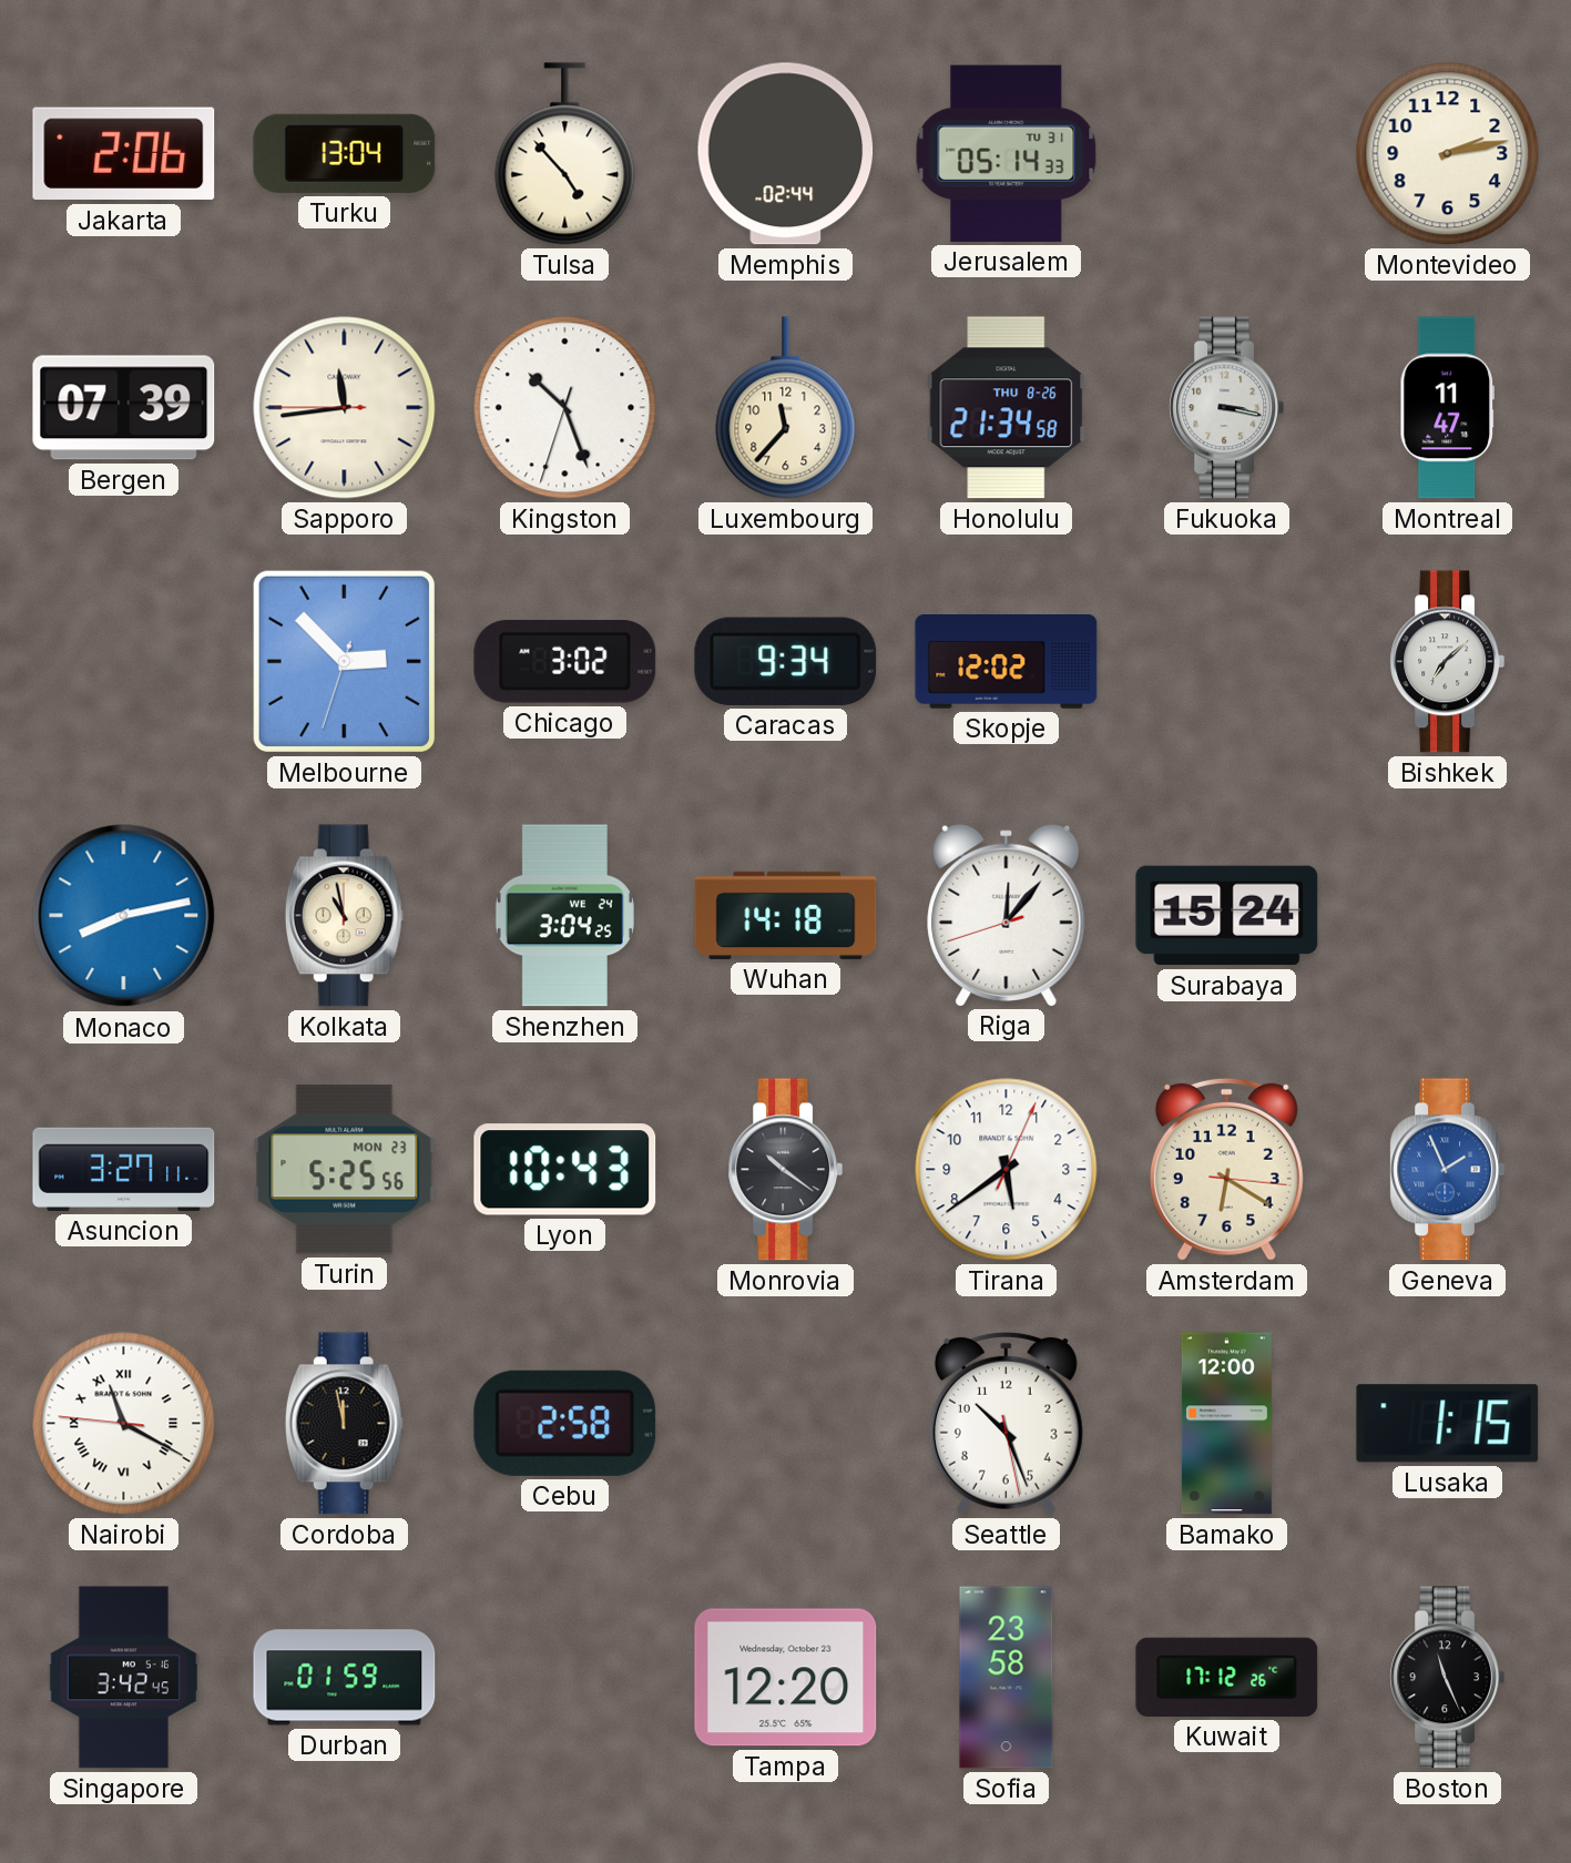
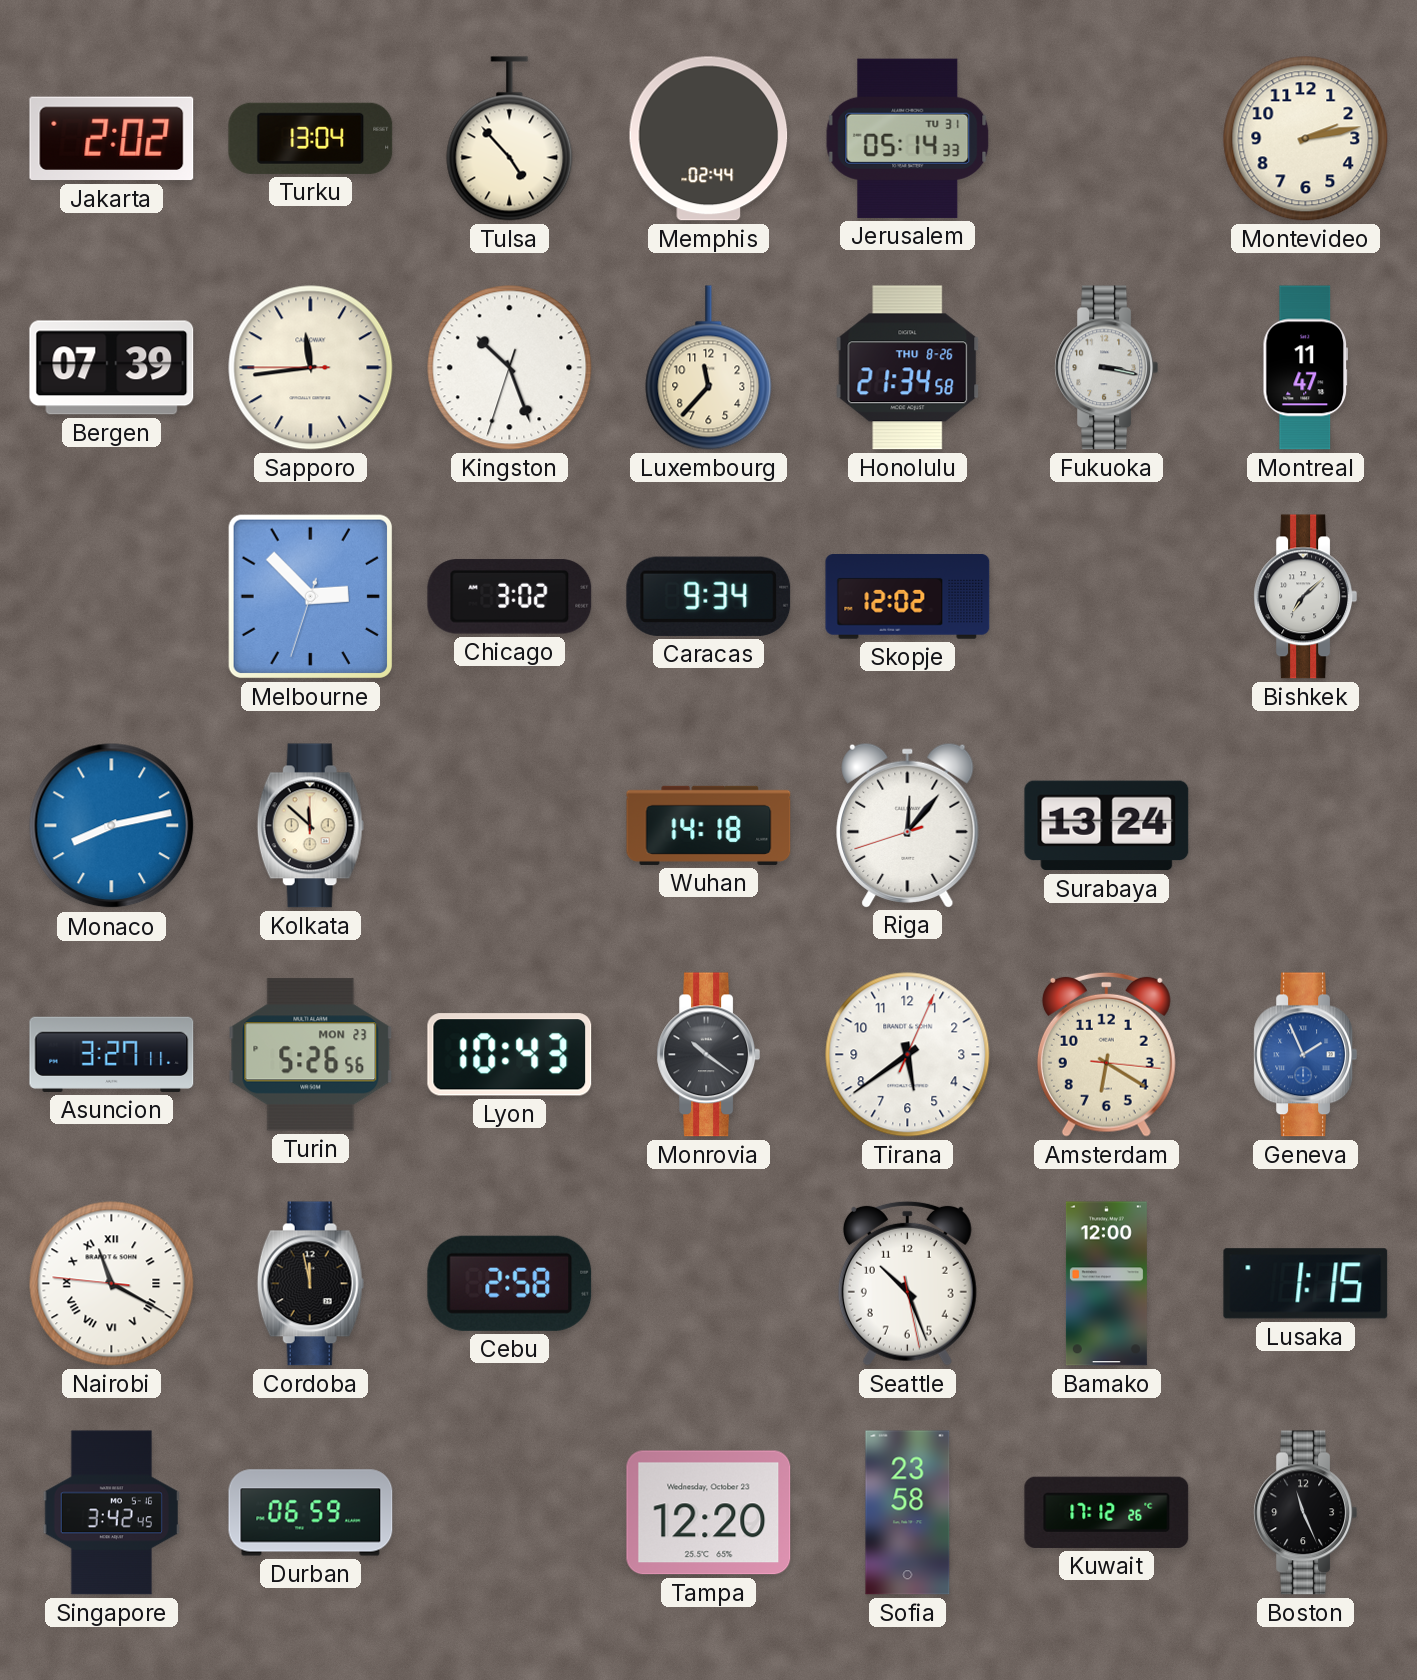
Jakarta: 2:06 -> 2:02 (112, 139)
Kolkata: 10:58 -> 11:52 (310, 826)
Shenzhen: 3:04 -> none (564, 916)
Surabaya: 15:24 -> 13:24 (1107, 826)
Turin: 5:25 -> 5:26 (311, 1055)
Durban: 01:59 -> 06:59 (311, 1513)
